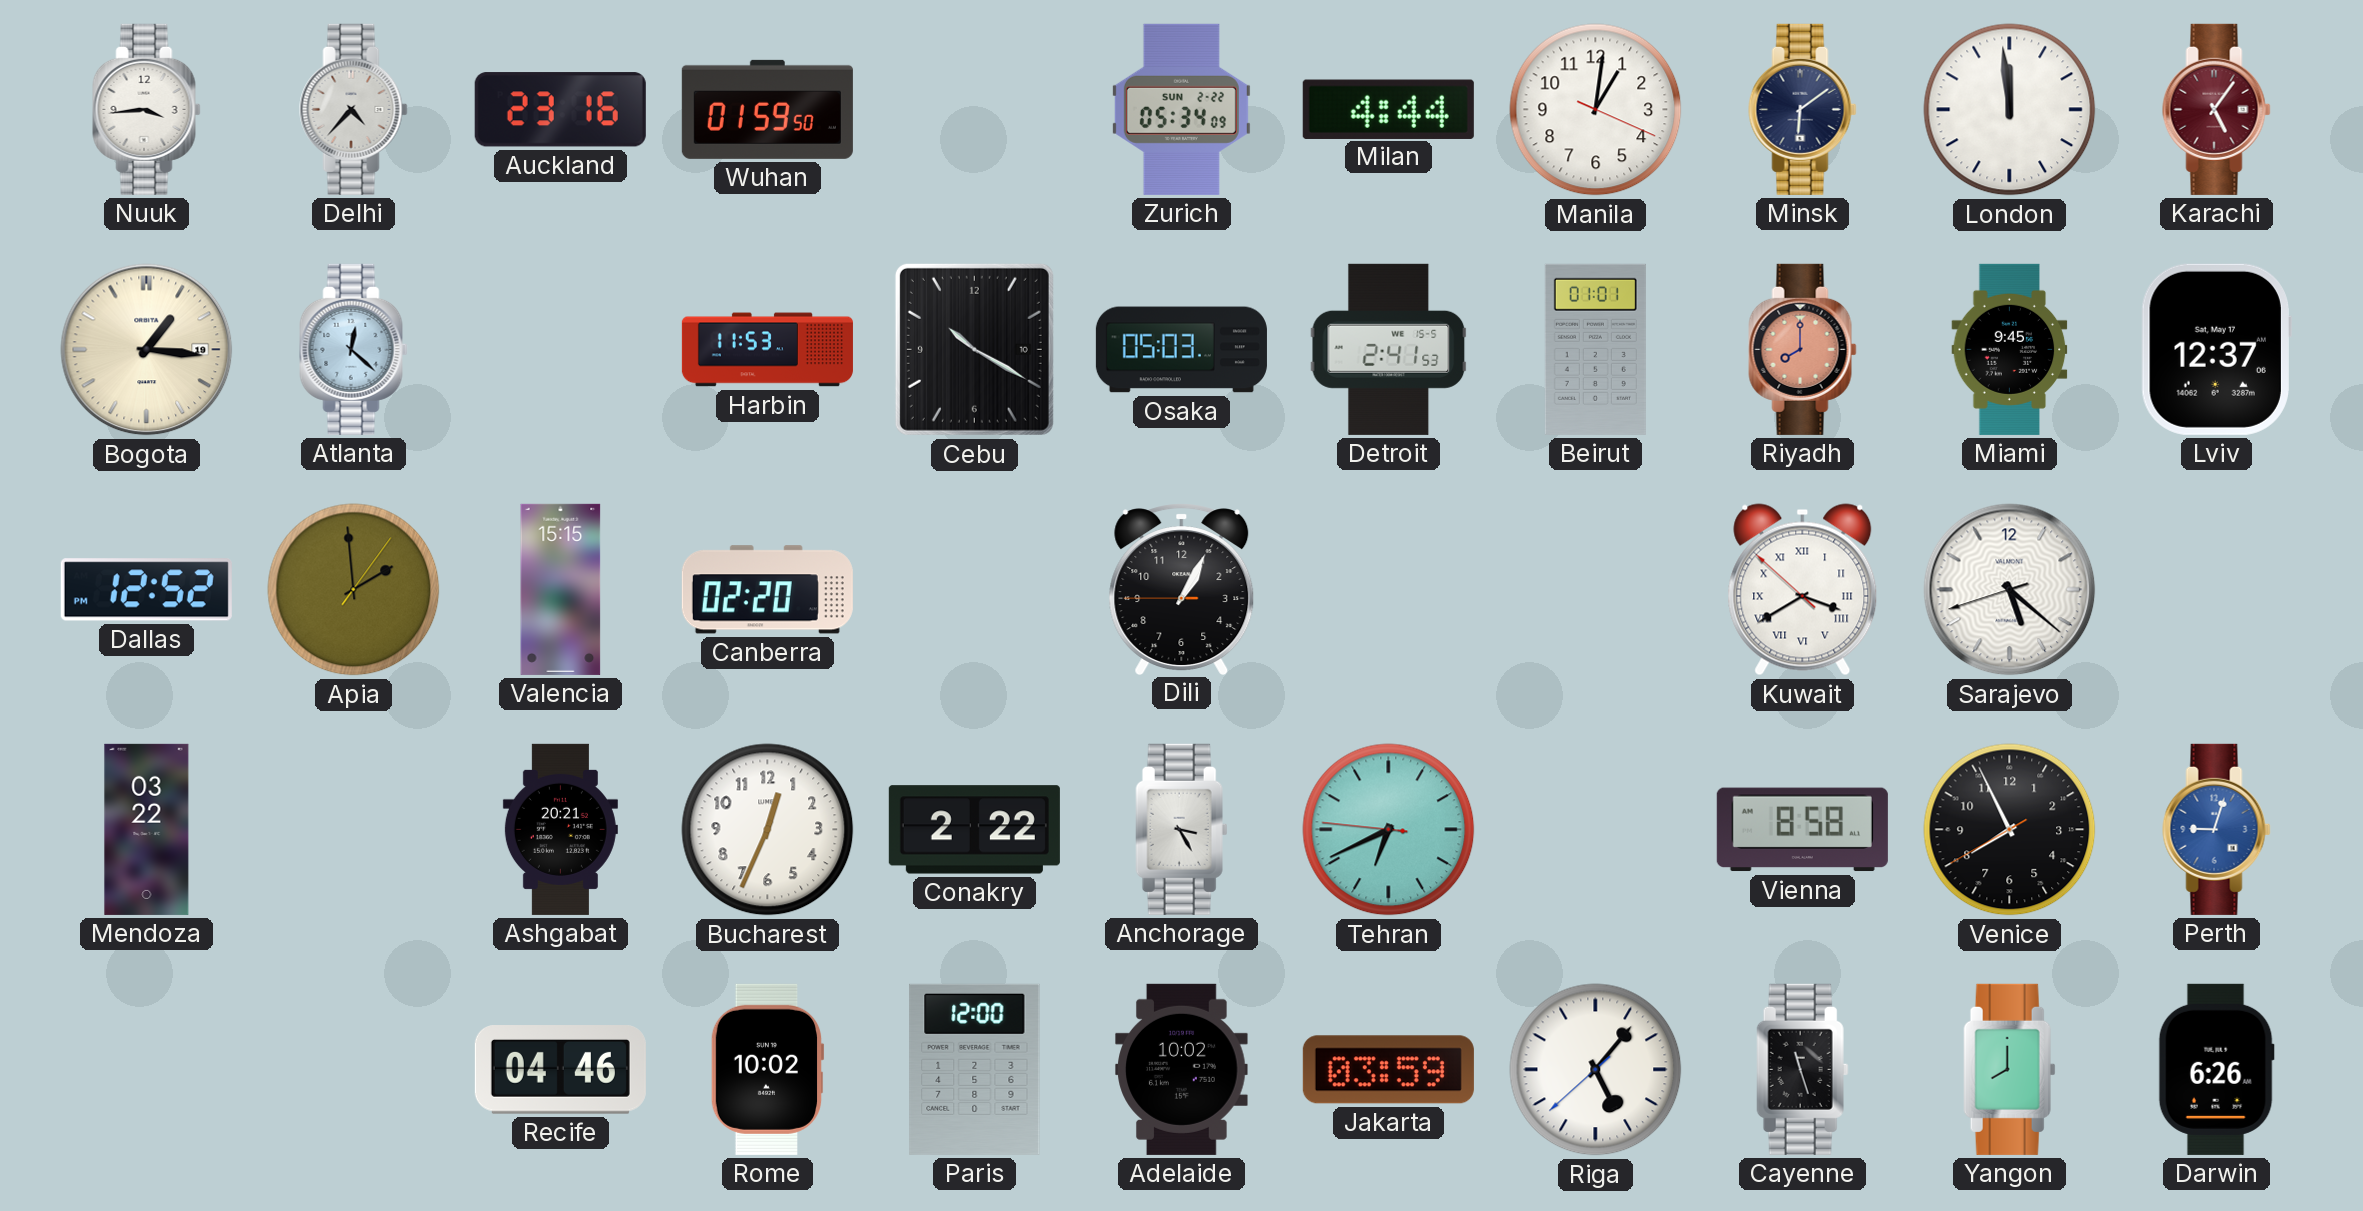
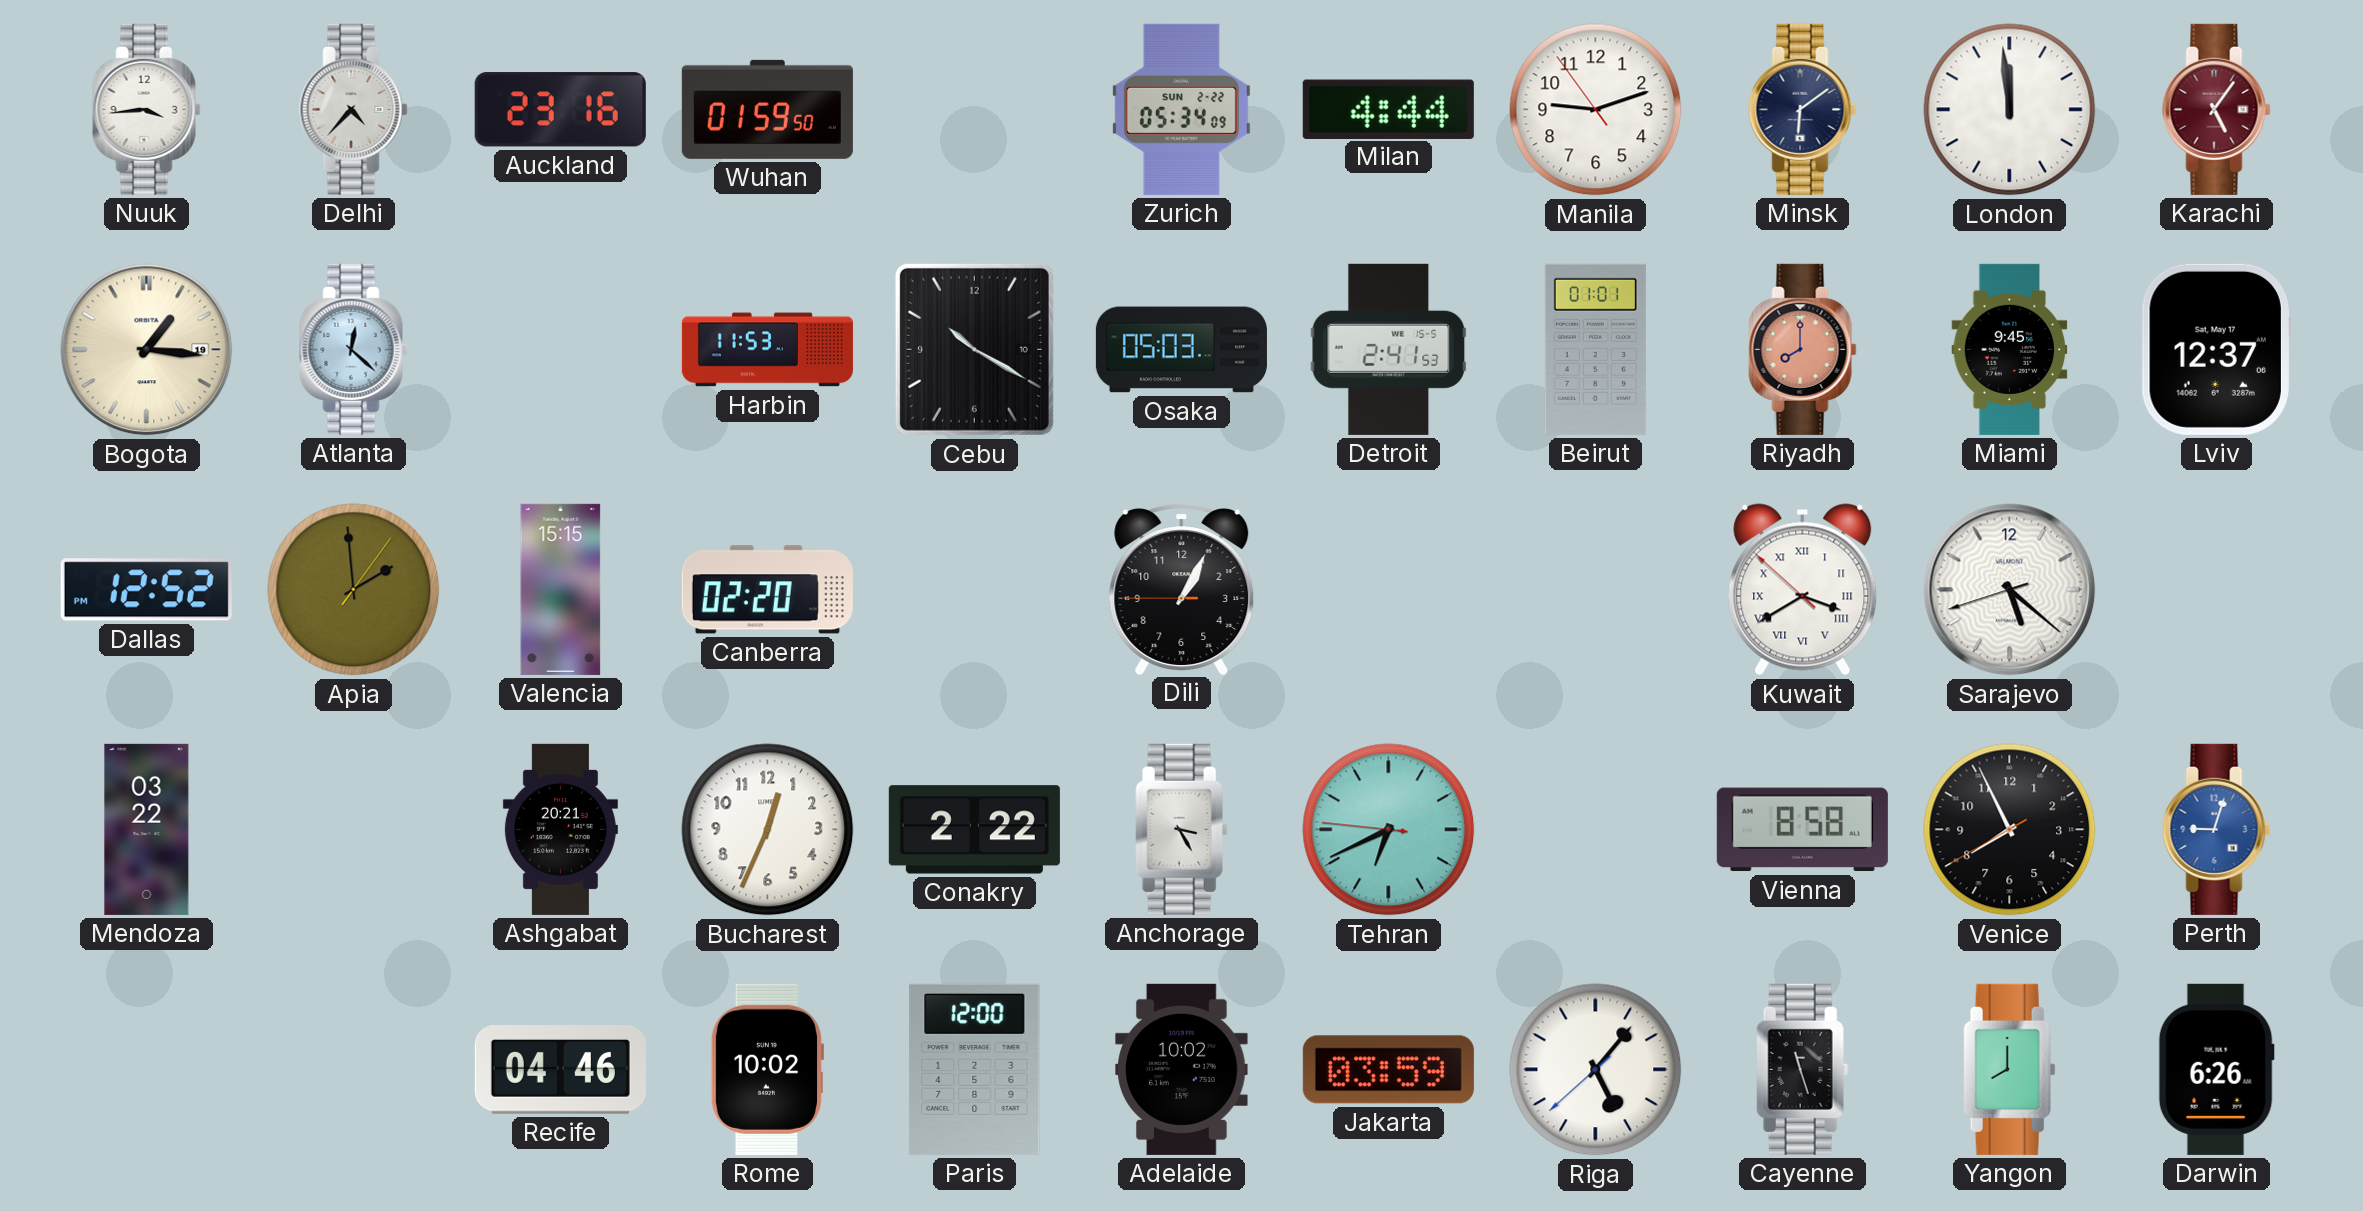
Manila: 1:01 -> 9:11 (1596, 110)
